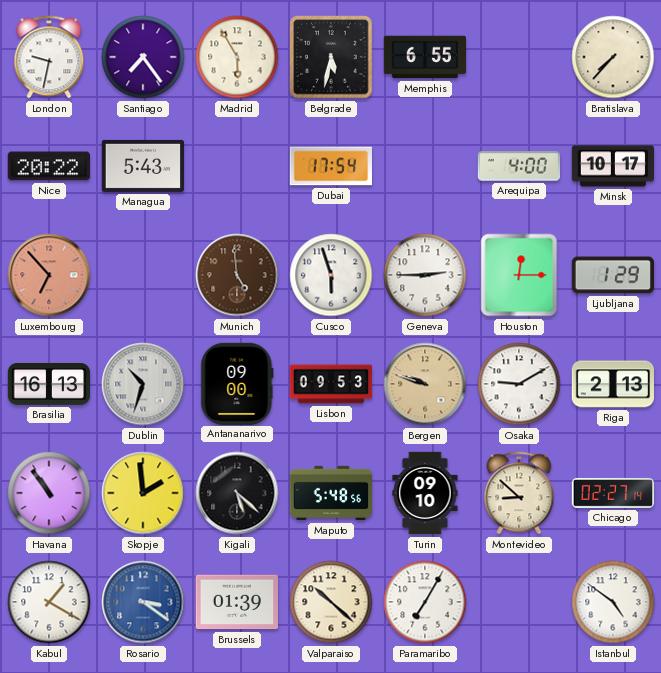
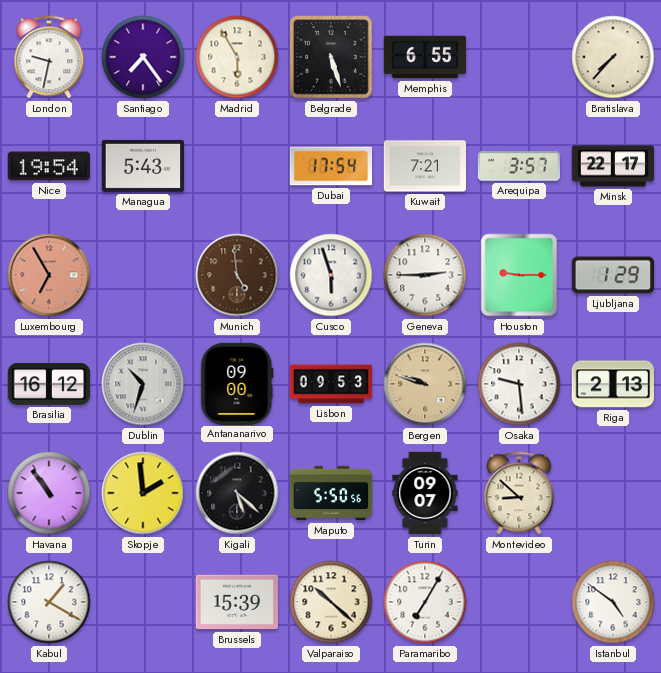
Belgrade: 5:32 -> 5:27 (331, 57)
Nice: 20:22 -> 19:54 (48, 166)
Kuwait: none -> 7:21 (425, 166)
Arequipa: 4:00 -> 3:57 (519, 166)
Minsk: 10:17 -> 22:17 (613, 166)
Luxembourg: 6:53 -> 6:55 (49, 275)
Houston: 12:15 -> 9:15 (519, 275)
Brasilia: 16:13 -> 16:12 (49, 384)
Osaka: 9:10 -> 9:29 (519, 384)
Maputo: 5:48 -> 5:50 (331, 493)
Turin: 09:10 -> 09:07 (425, 493)
Chicago: 02:27 -> none (613, 493)
Rosario: 3:21 -> none (143, 602)
Brussels: 01:39 -> 15:39 (236, 602)
